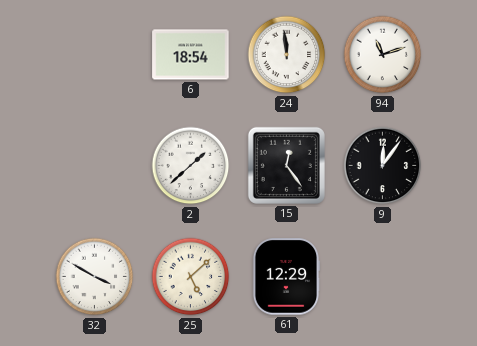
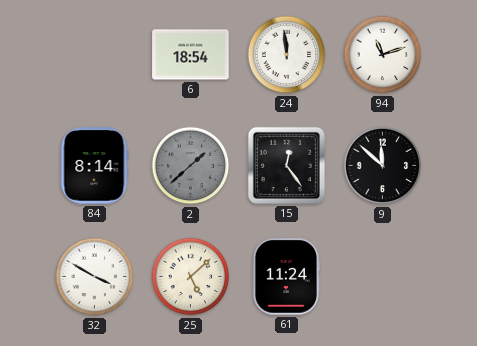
84: none -> 8:14 (95, 166)
2 dial: white -> grey (191, 166)
9: 12:06 -> 11:52 (383, 166)
61: 12:29 -> 11:24 (286, 277)
